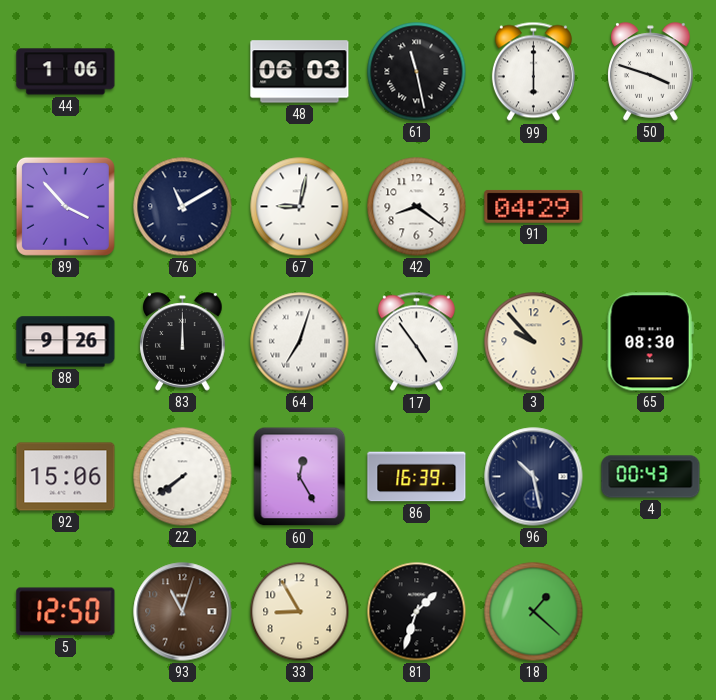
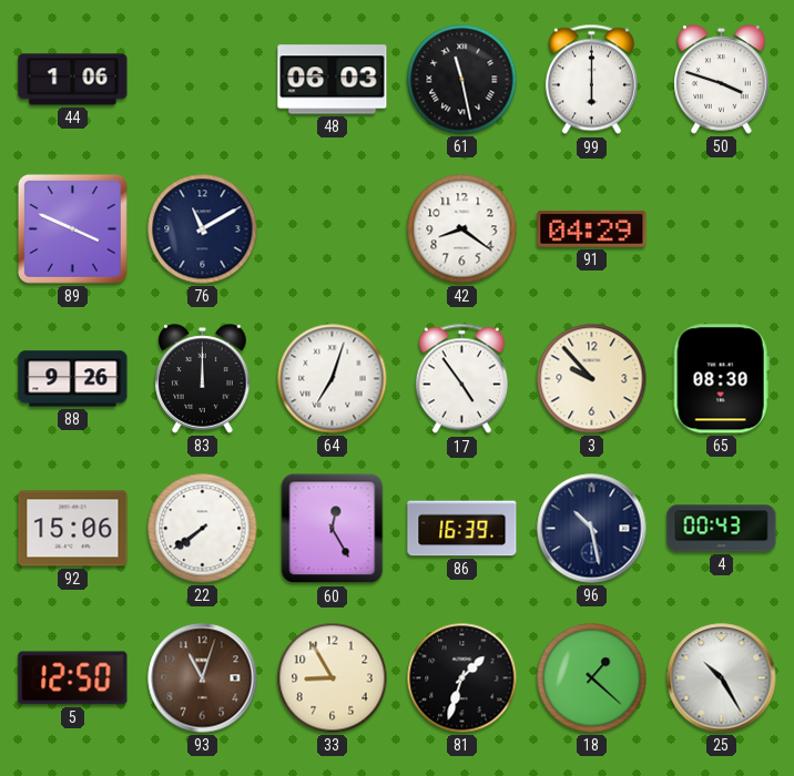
89: 3:53 -> 3:49 (72, 228)
67: 9:02 -> none (300, 207)
25: none -> 10:25 (722, 678)
